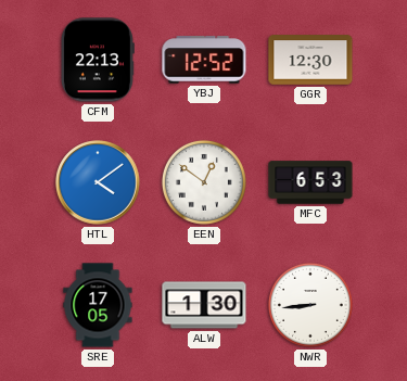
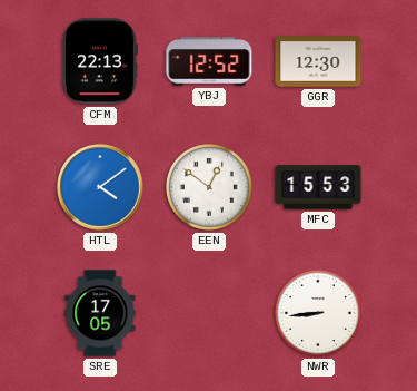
MFC: 6:53 -> 15:53 (318, 187)
ALW: 1:30 -> none (204, 305)
